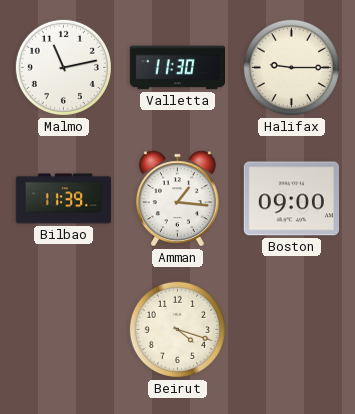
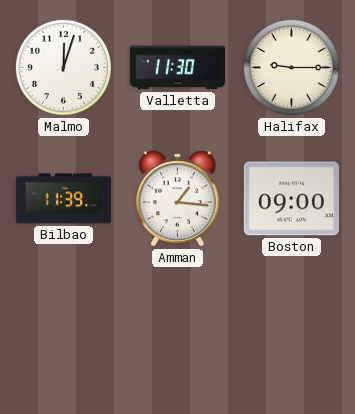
Malmo: 11:13 -> 12:03 (63, 67)
Beirut: 4:18 -> none (177, 329)
